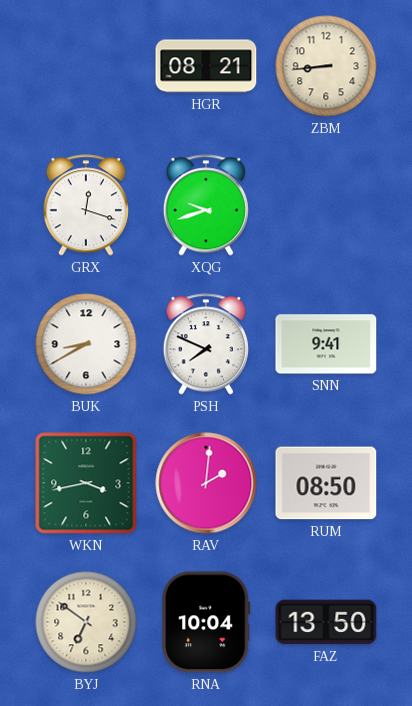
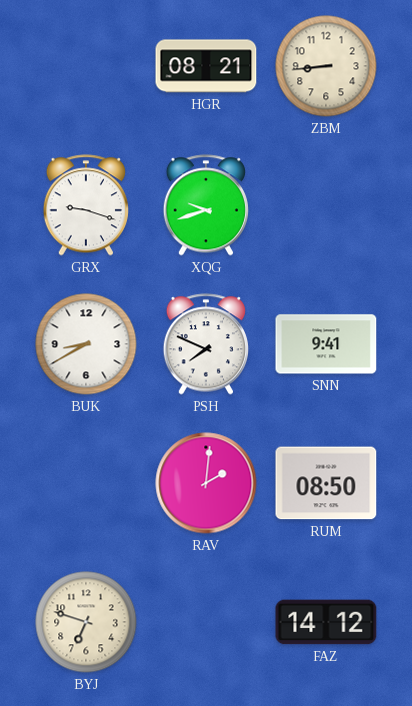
GRX: 12:18 -> 9:18 (86, 205)
WKN: 3:43 -> none (86, 483)
BYJ: 6:51 -> 6:48 (86, 622)
RNA: 10:04 -> none (206, 622)
FAZ: 13:50 -> 14:12 (326, 622)
